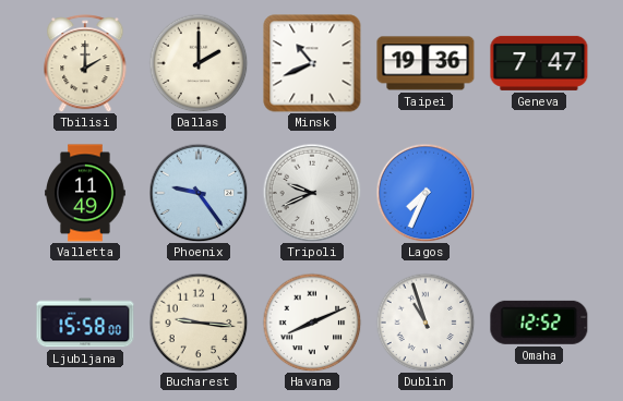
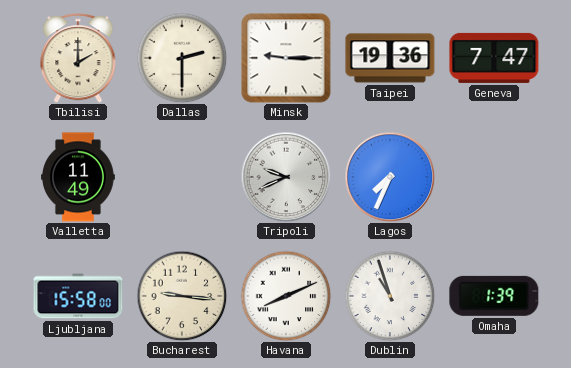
Dallas: 2:00 -> 2:30 (182, 58)
Minsk: 10:41 -> 9:15 (286, 58)
Phoenix: 9:24 -> none (199, 193)
Omaha: 12:52 -> 1:39 (494, 296)
